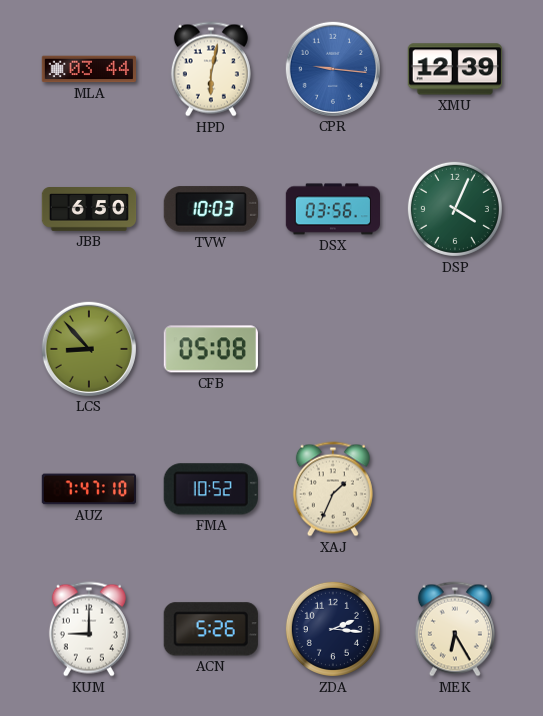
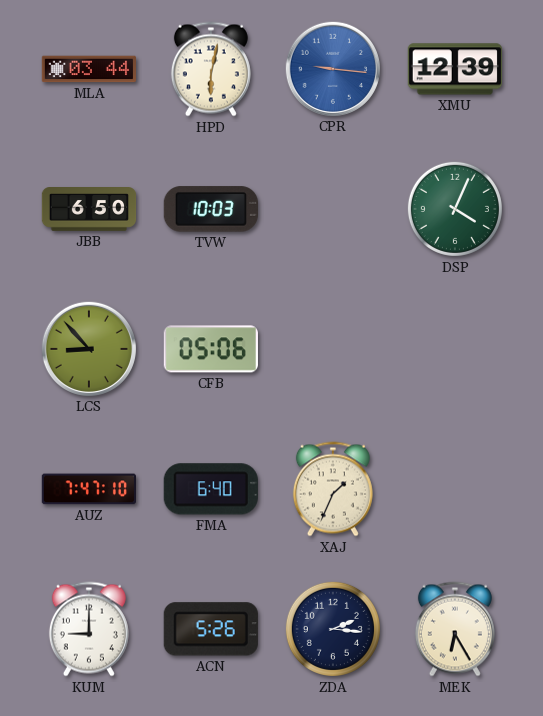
DSX: 03:56 -> none (332, 209)
CFB: 05:08 -> 05:06 (211, 349)
FMA: 10:52 -> 6:40 (211, 489)
